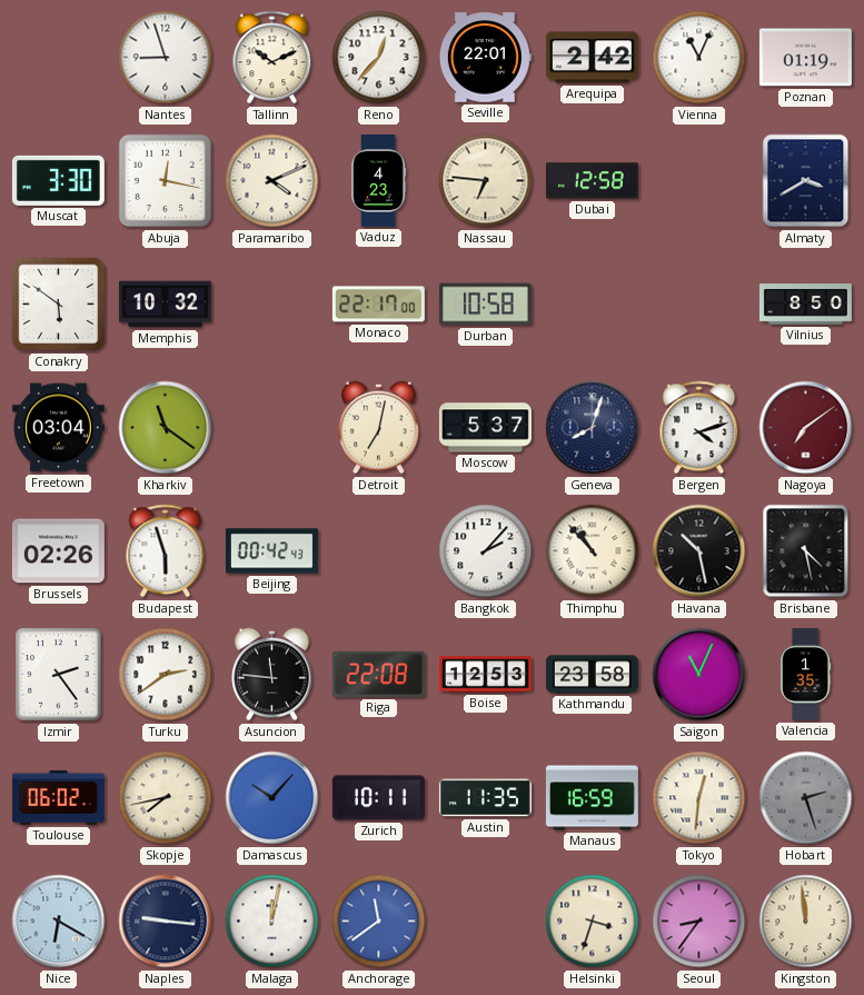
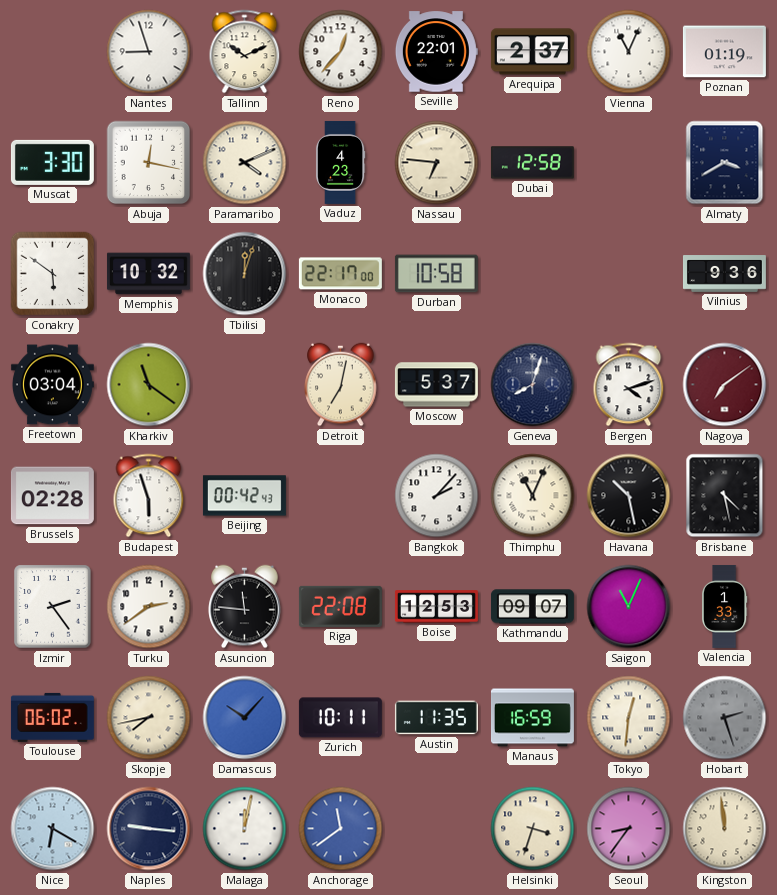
Arequipa: 2:42 -> 2:37 (532, 52)
Tbilisi: none -> 12:03 (245, 274)
Vilnius: 8:50 -> 9:36 (724, 274)
Brussels: 02:26 -> 02:28 (52, 496)
Thimphu: 10:53 -> 11:04 (533, 496)
Kathmandu: 23:58 -> 09:07 (532, 607)
Valencia: 1:35 -> 1:33 (725, 606)
